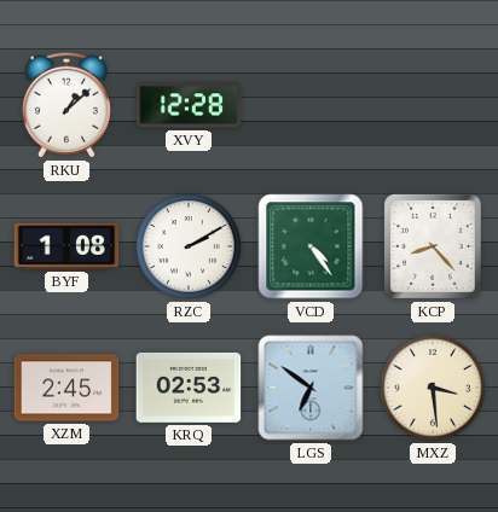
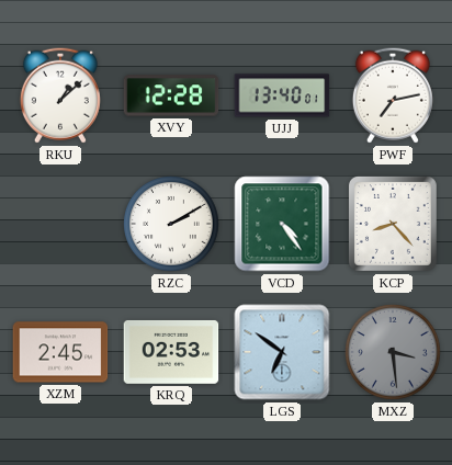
UJJ: none -> 13:40 (282, 95)
PWF: none -> 7:13 (393, 95)
BYF: 1:08 -> none (66, 246)
MXZ dial: cream -> grey (393, 352)
